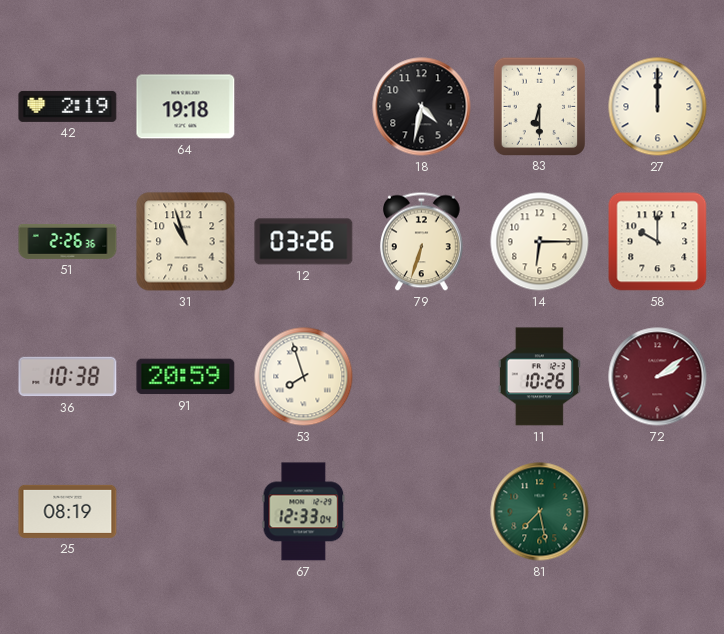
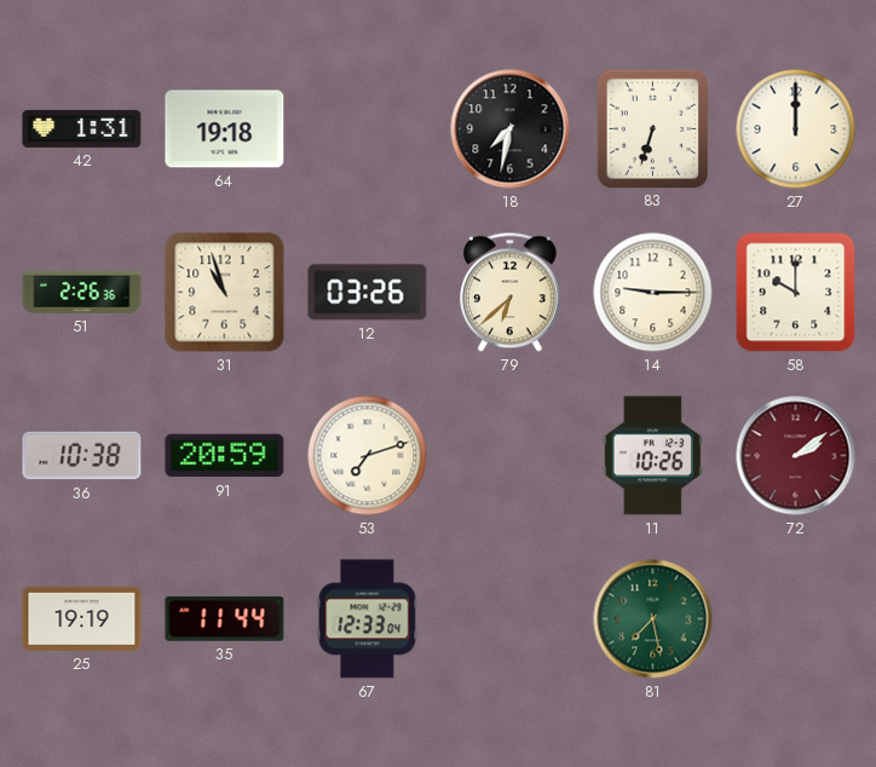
42: 2:19 -> 1:31 (82, 128)
18: 4:32 -> 7:32 (511, 129)
83: 6:30 -> 6:33 (652, 128)
79: 6:33 -> 6:38 (511, 293)
14: 6:15 -> 9:15 (653, 293)
53: 7:57 -> 7:12 (368, 456)
25: 08:19 -> 19:19 (82, 618)
35: none -> 11:44 (225, 619)
